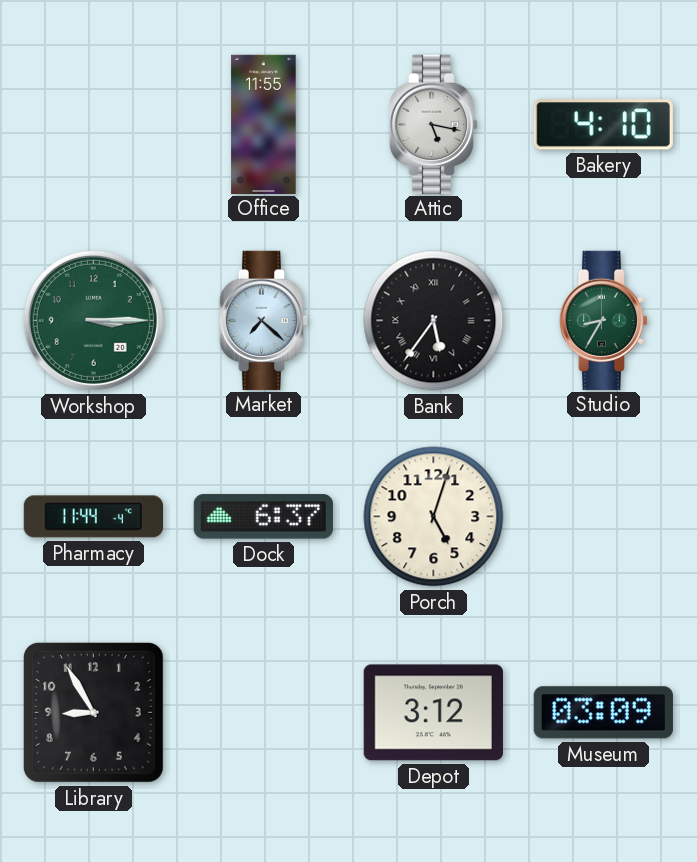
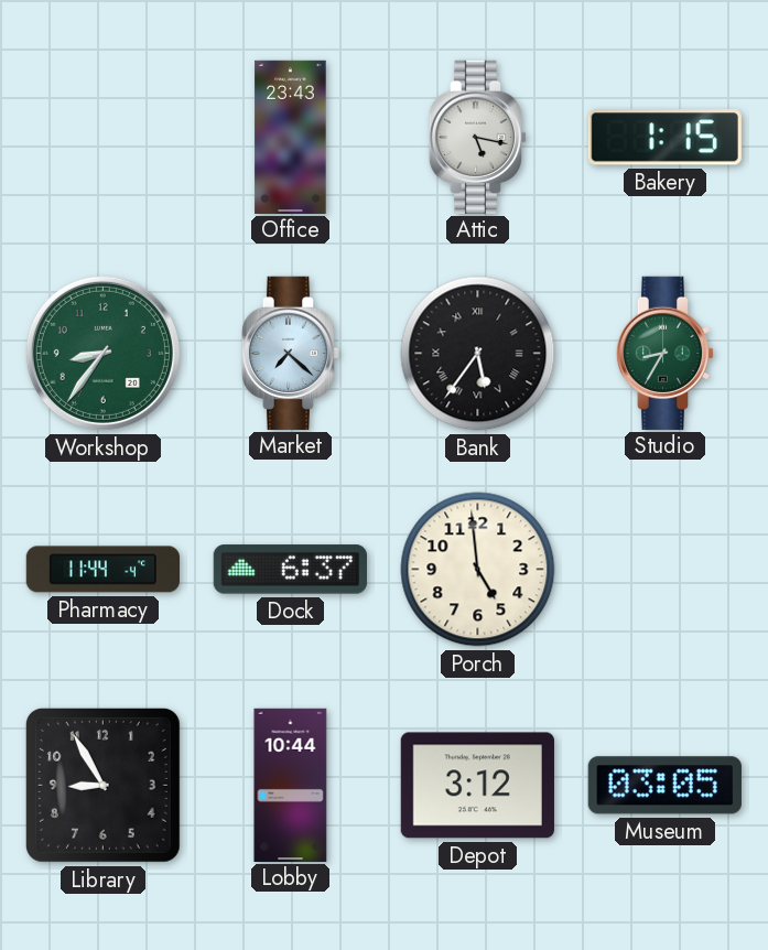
Office: 11:55 -> 23:43 (291, 137)
Bakery: 4:10 -> 1:15 (664, 138)
Workshop: 3:15 -> 8:36 (102, 353)
Porch: 5:03 -> 4:59 (478, 570)
Lobby: none -> 10:44 (291, 785)
Museum: 03:09 -> 03:05 (664, 786)
